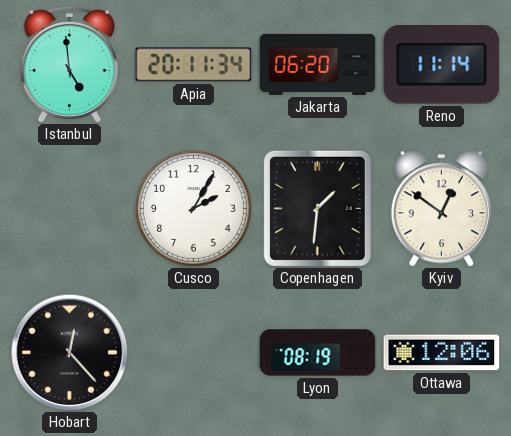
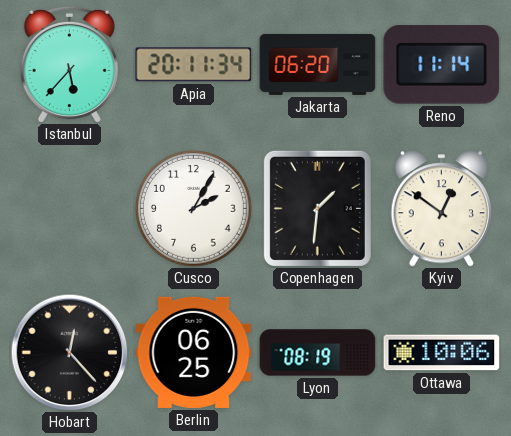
Istanbul: 4:59 -> 5:37 (69, 64)
Berlin: none -> 06:25 (194, 352)
Ottawa: 12:06 -> 10:06 (442, 353)
